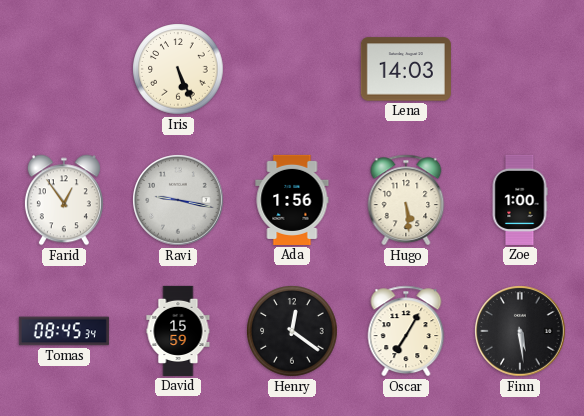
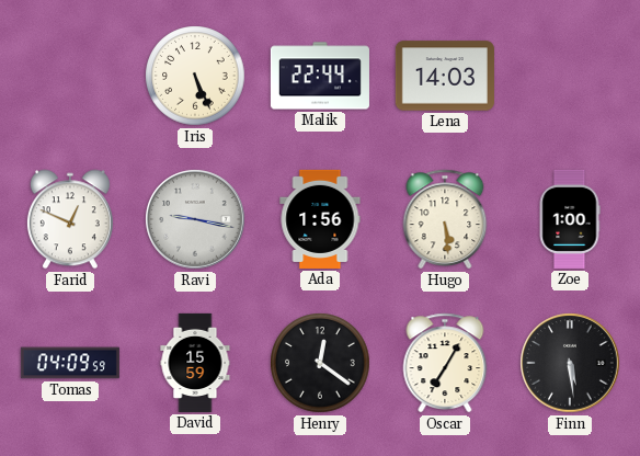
Malik: none -> 22:44 (320, 76)
Farid: 12:54 -> 12:49 (70, 219)
Tomas: 08:45 -> 04:09 (70, 363)
